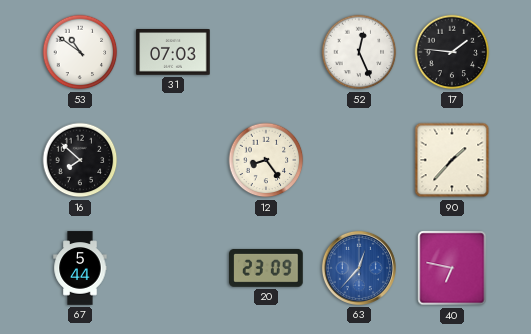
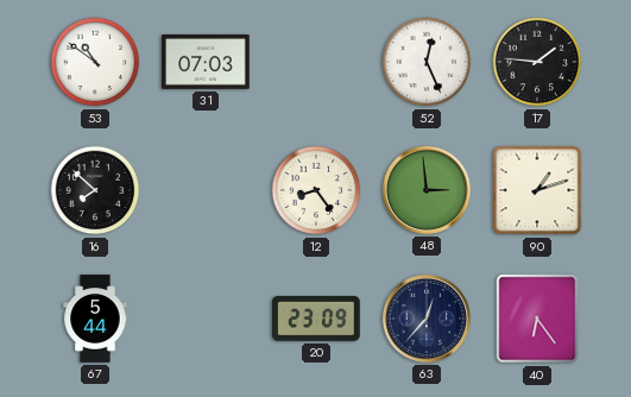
48: none -> 2:59 (427, 190)
90: 1:37 -> 1:12 (537, 190)
63 dial: blue -> navy (427, 319)
40: 6:47 -> 6:24 (537, 319)
